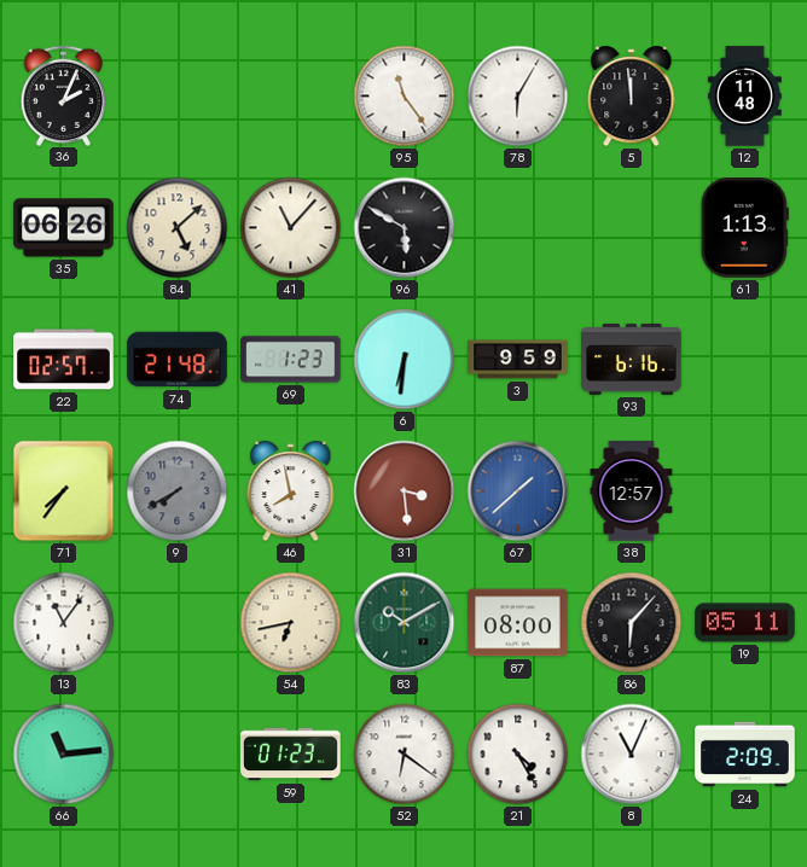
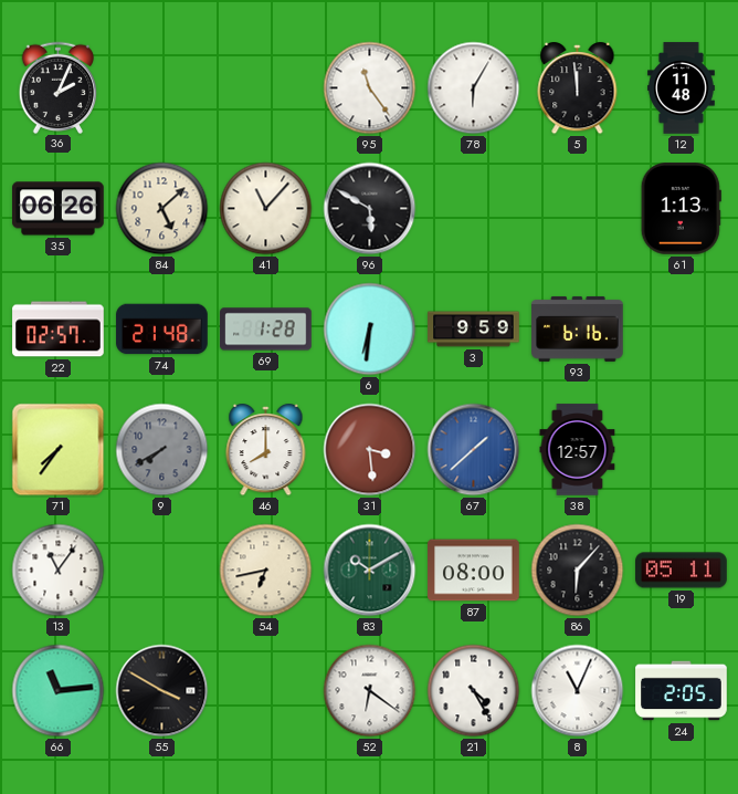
69: 1:23 -> 1:28 (266, 330)
46: 7:58 -> 8:00 (266, 451)
55: none -> 3:50 (162, 691)
59: 01:23 -> none (291, 755)
24: 2:09 -> 2:05 (682, 691)
